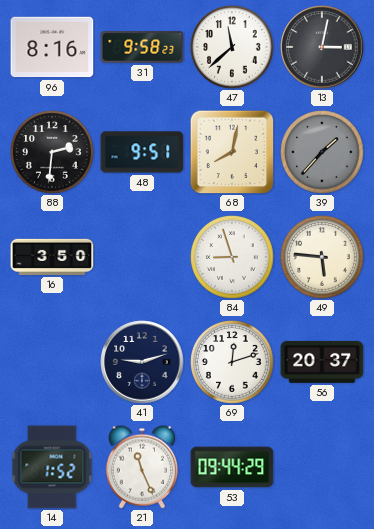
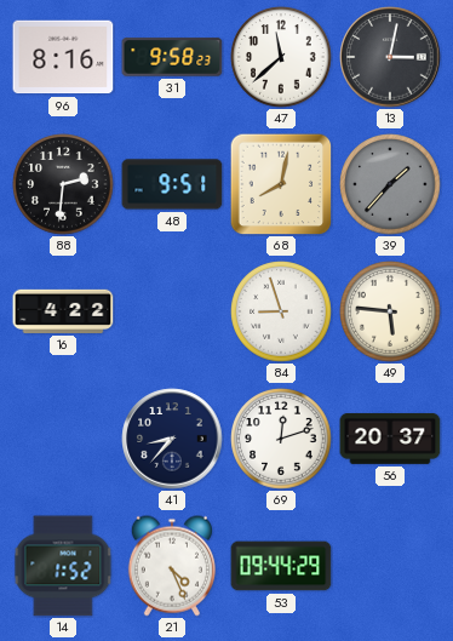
16: 3:50 -> 4:22 (63, 311)
41: 9:12 -> 8:37 (172, 439)
21: 11:26 -> 4:26 (172, 566)
